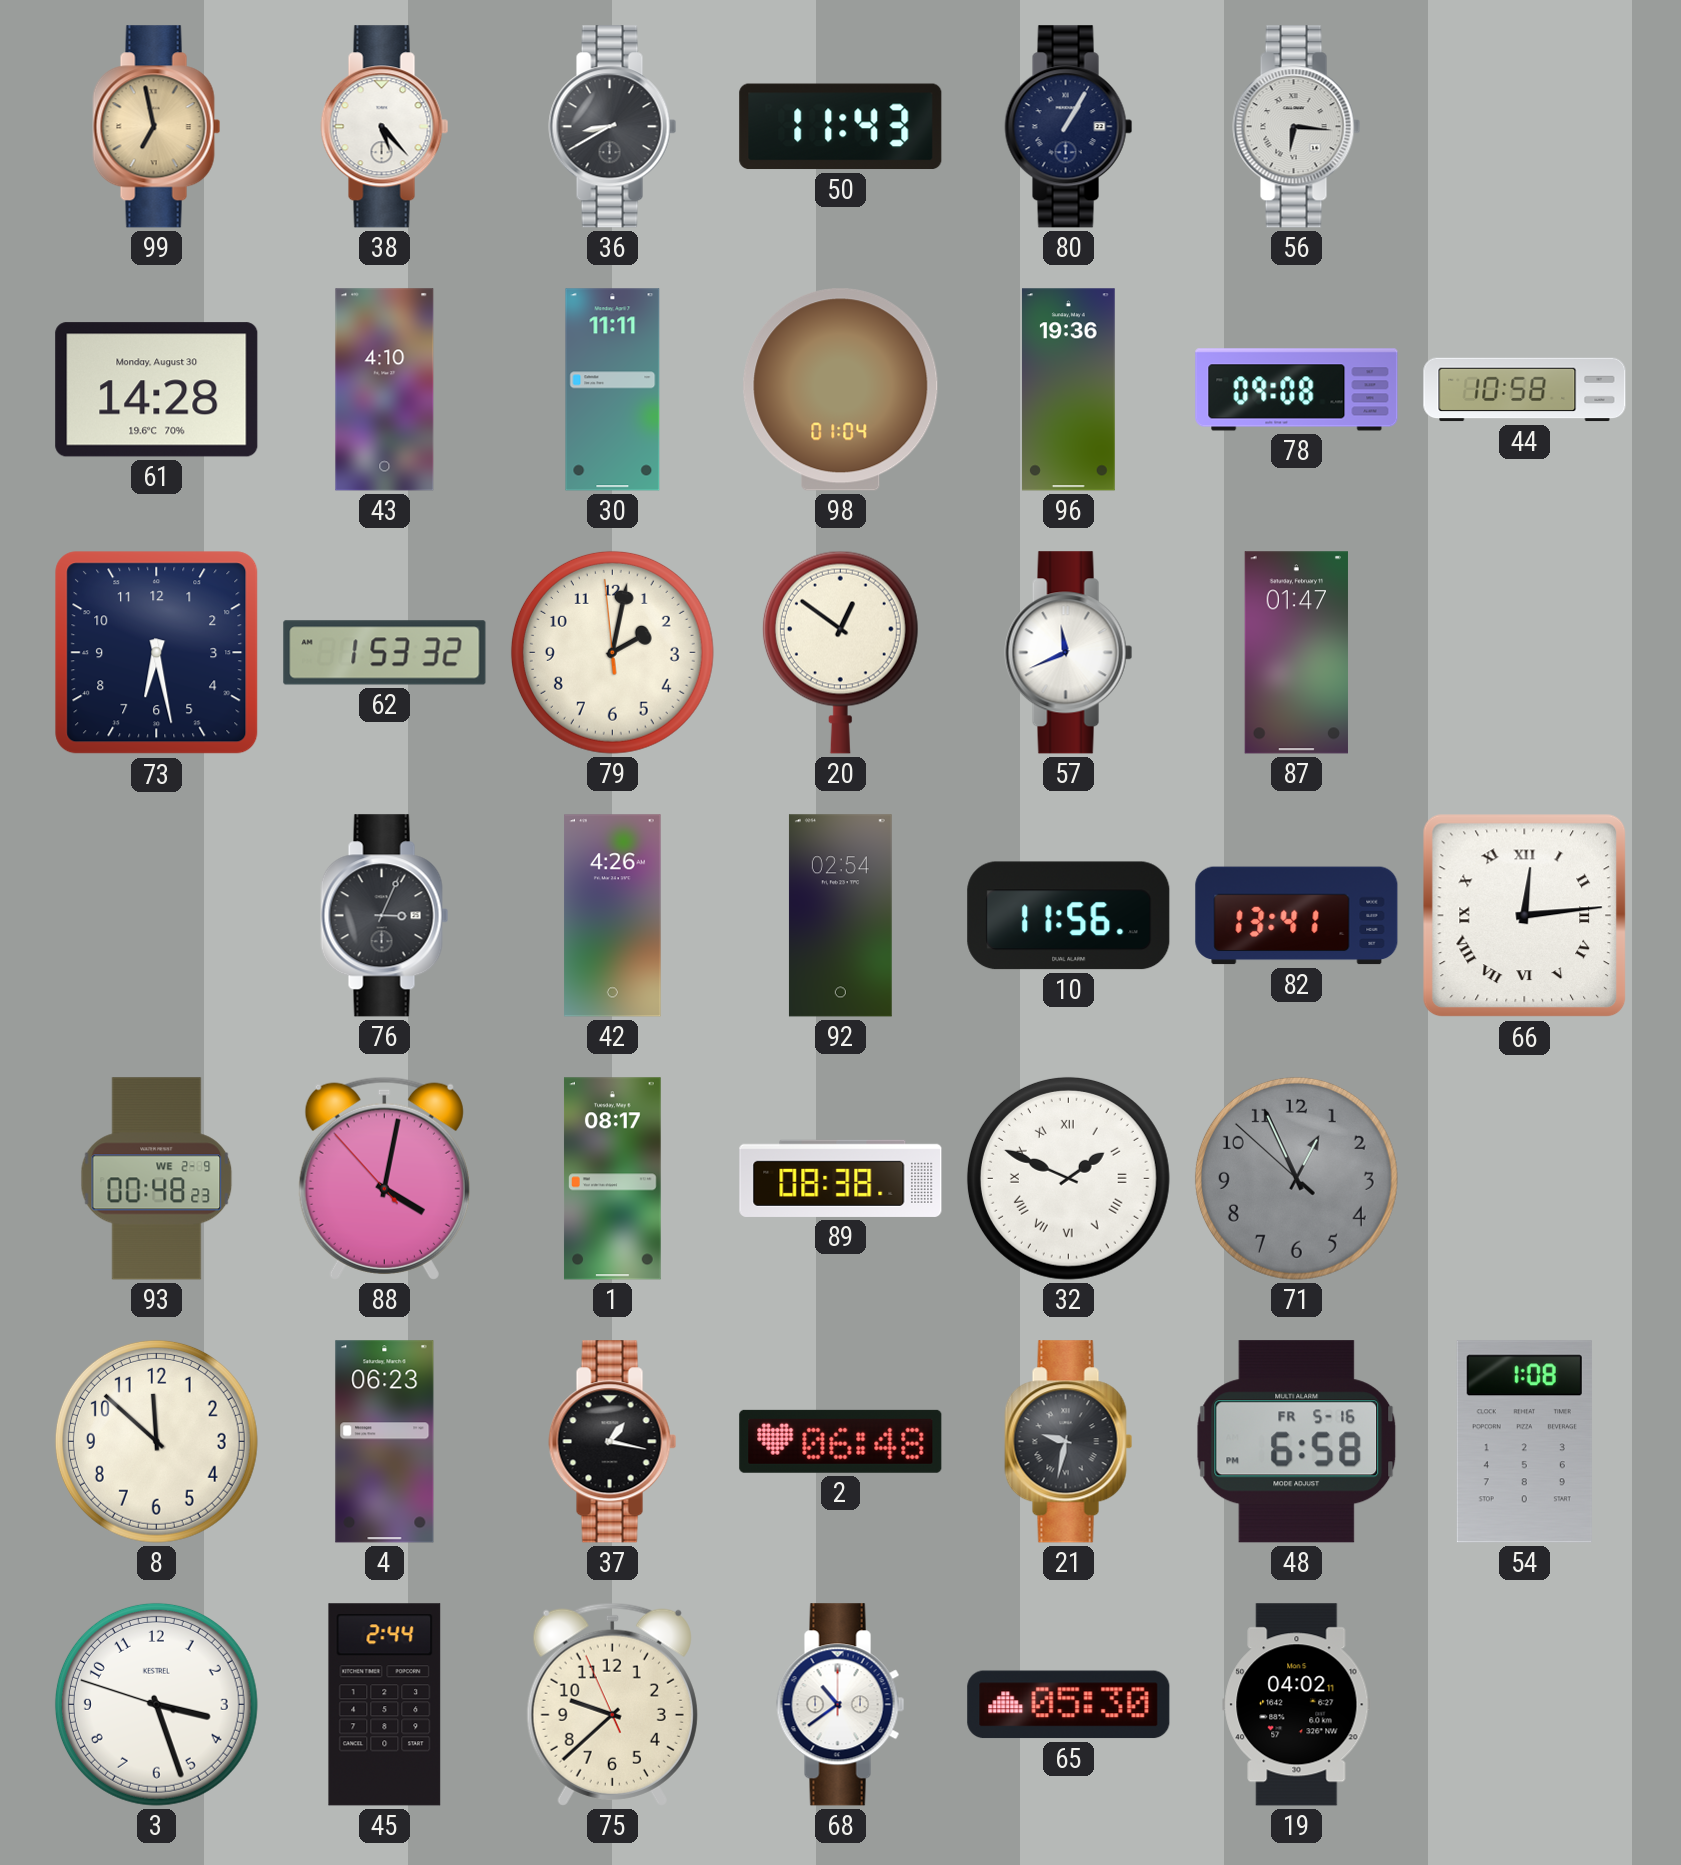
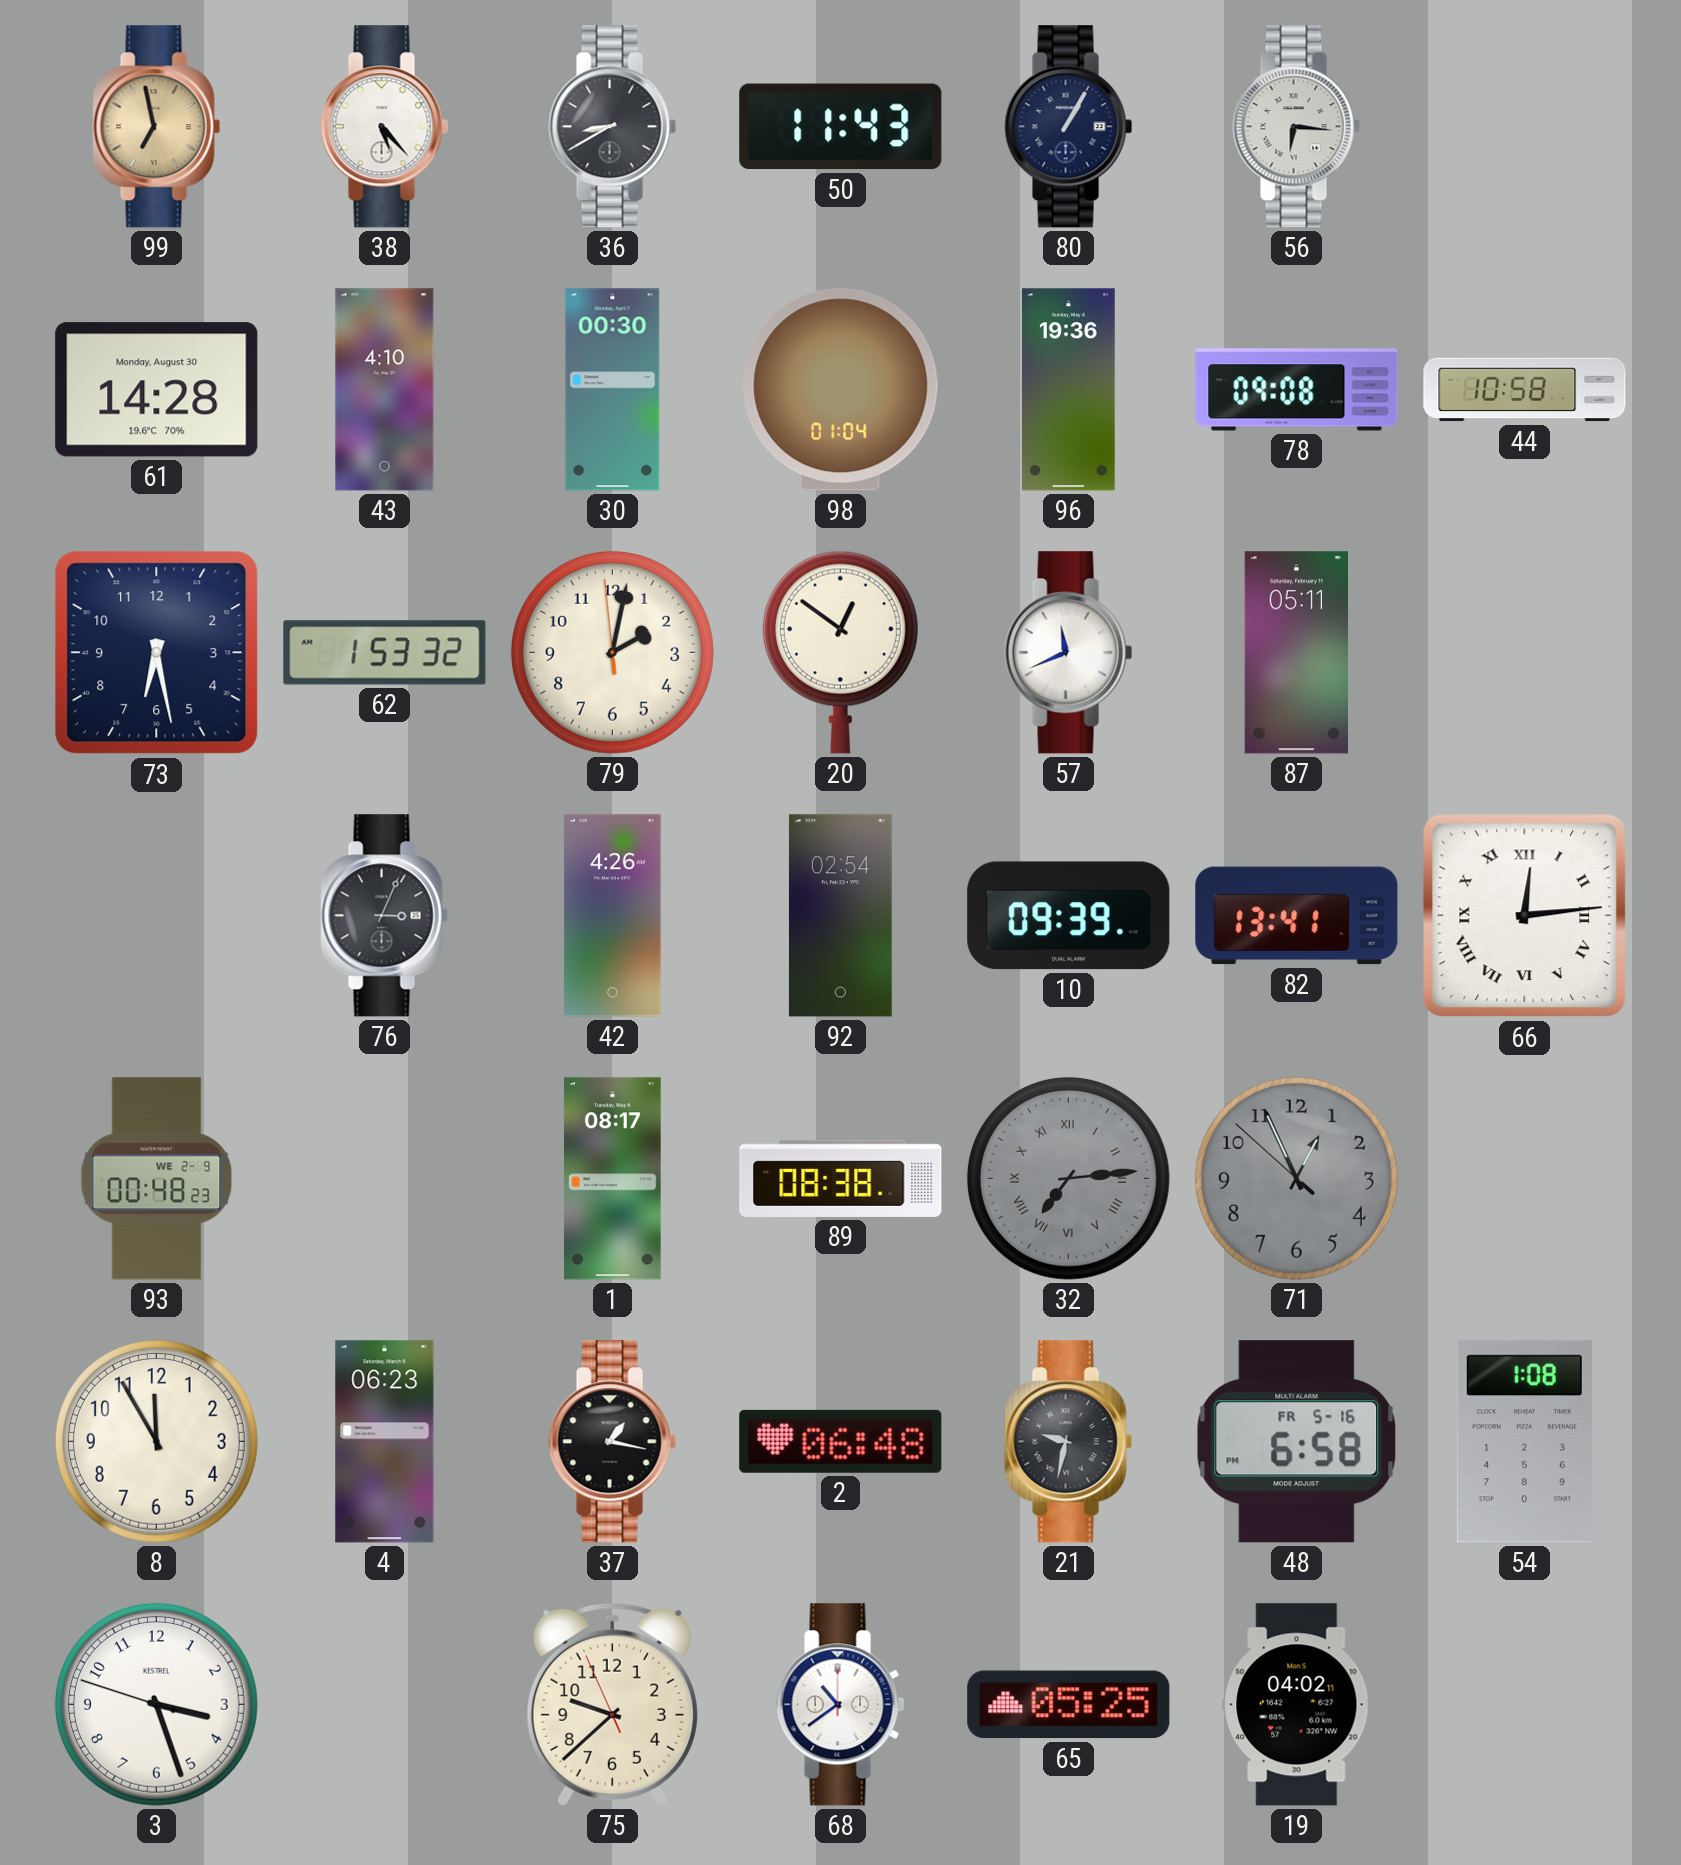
30: 11:11 -> 00:30 (613, 390)
87: 01:47 -> 05:11 (1296, 653)
10: 11:56 -> 09:39 (1069, 916)
88: 4:01 -> none (384, 1178)
32: 1:49 -> 7:14 (1068, 1178)
32 dial: white -> grey (1068, 1178)
8: 11:52 -> 11:55 (156, 1441)
45: 2:44 -> none (385, 1705)
65: 05:30 -> 05:25 (1069, 1705)
